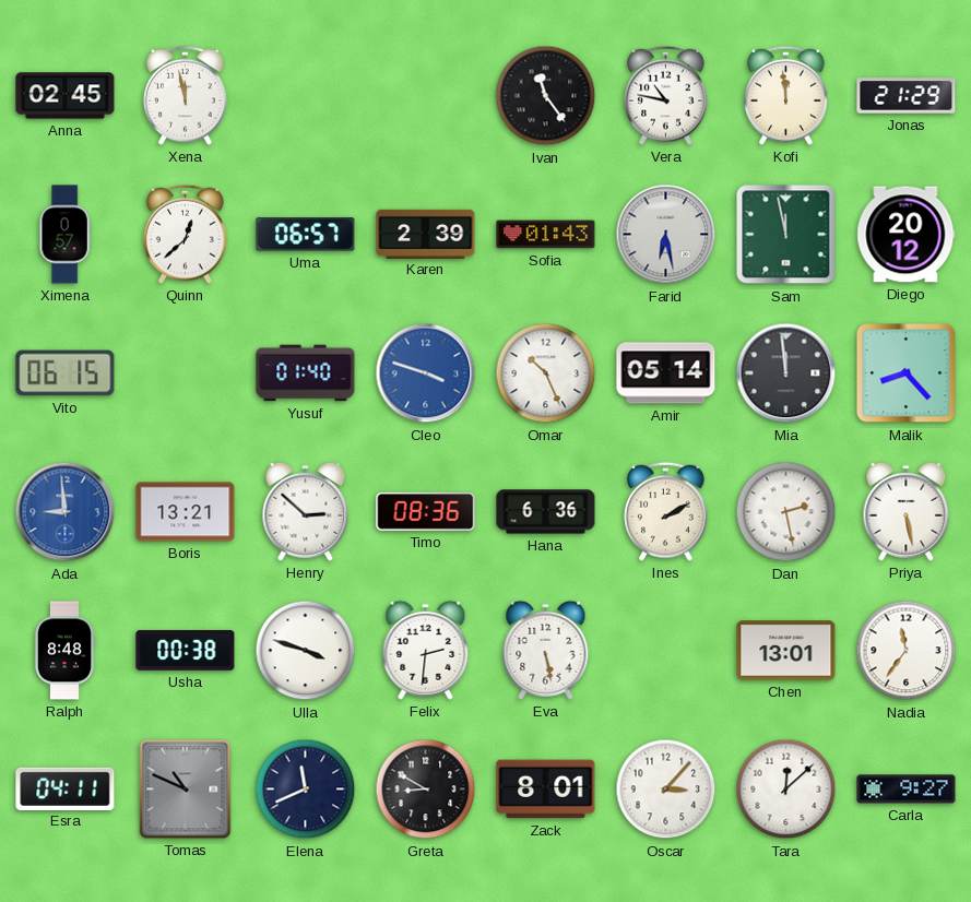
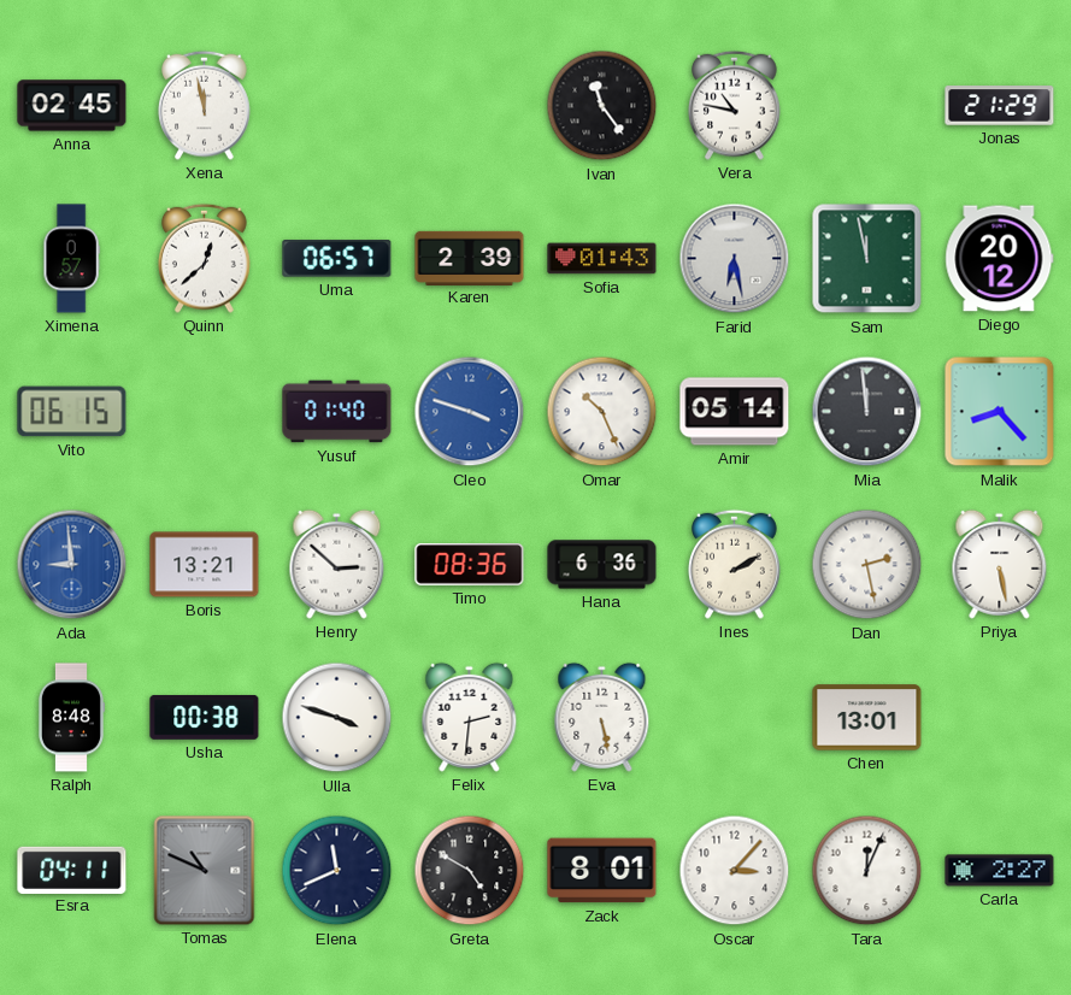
Kofi: 11:59 -> none (786, 95)
Nadia: 11:36 -> none (907, 651)
Greta: 8:50 -> 4:50 (470, 871)
Tara: 12:08 -> 12:04 (867, 871)
Carla: 9:27 -> 2:27 (1000, 871)
